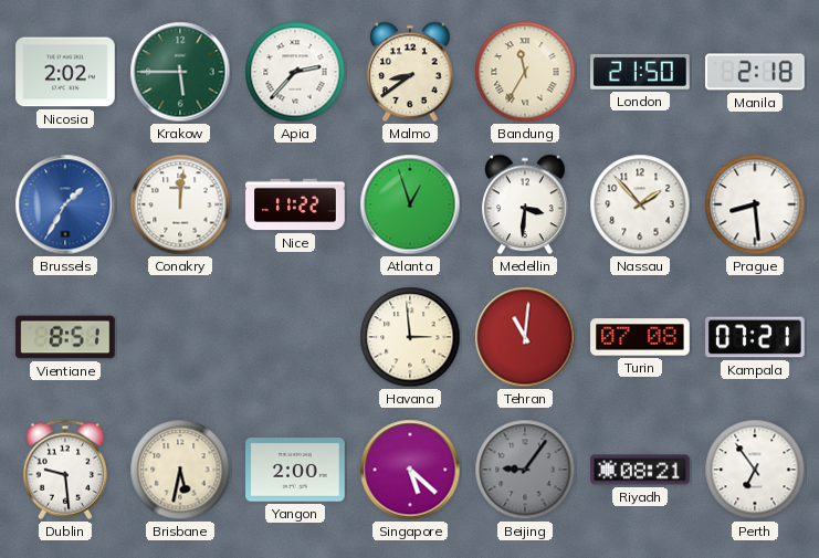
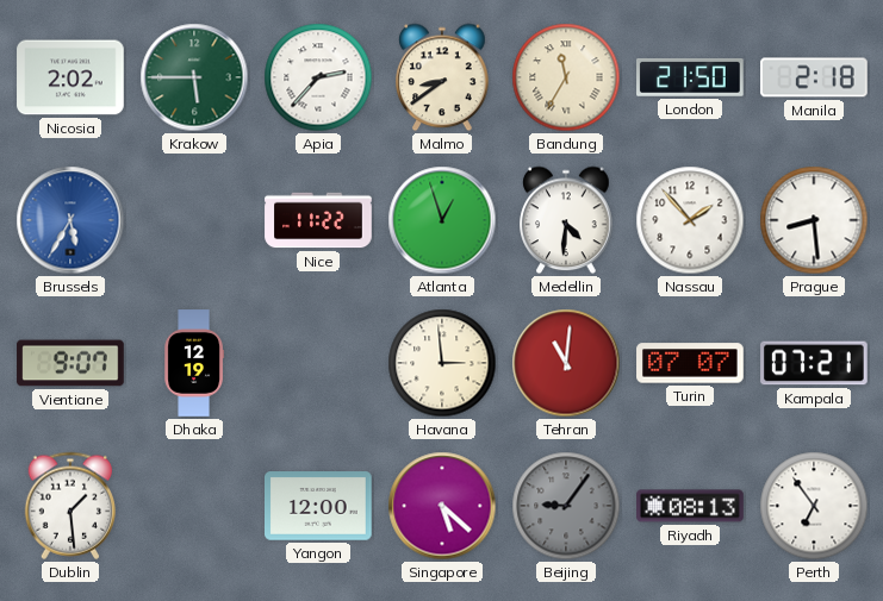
Brussels: 1:35 -> 5:35 (70, 220)
Conakry: 12:01 -> none (180, 204)
Medellin: 3:31 -> 4:31 (566, 220)
Vientiane: 8:51 -> 9:07 (70, 363)
Dhaka: none -> 12:19 (193, 363)
Turin: 07:08 -> 07:07 (690, 363)
Dublin: 9:29 -> 1:29 (69, 506)
Brisbane: 5:32 -> none (180, 470)
Yangon: 2:00 -> 12:00 (319, 506)
Riyadh: 08:21 -> 08:13 (690, 506)
